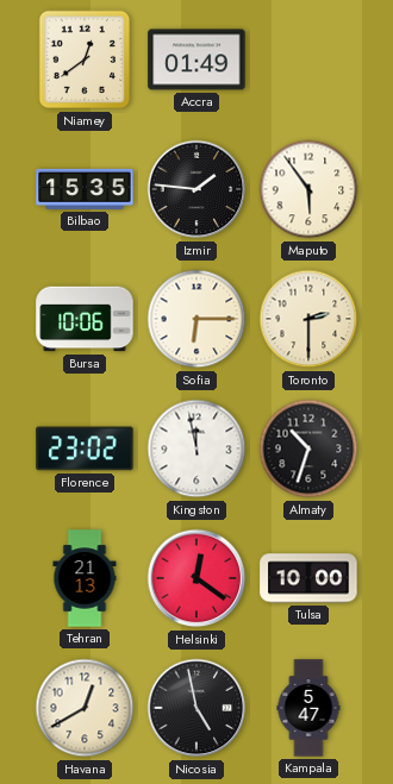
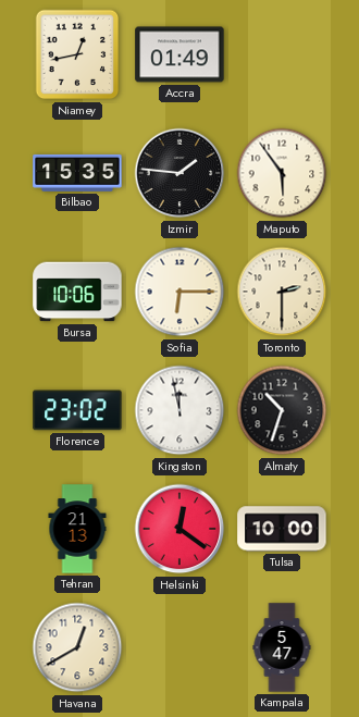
Niamey: 12:39 -> 12:43 (77, 54)
Nicosia: 4:58 -> none (196, 708)
